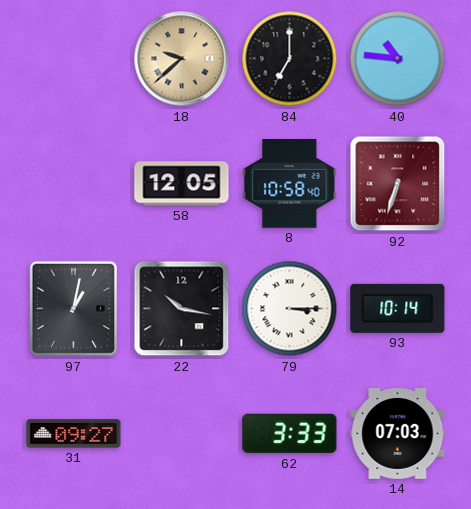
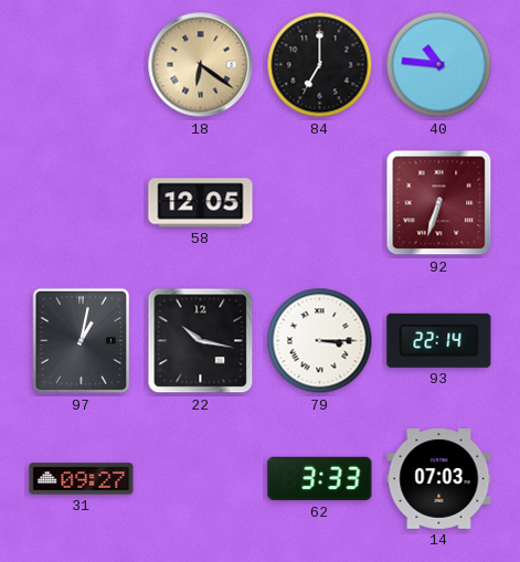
18: 9:38 -> 6:21 (201, 65)
8: 10:58 -> none (290, 184)
93: 10:14 -> 22:14 (439, 340)
